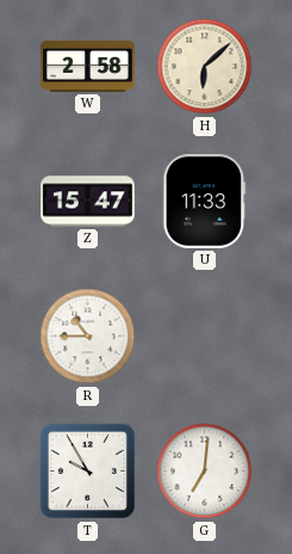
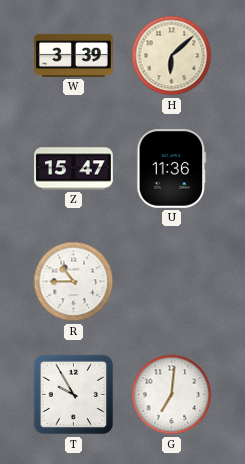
W: 2:58 -> 3:39 (74, 55)
U: 11:33 -> 11:36 (172, 169)
